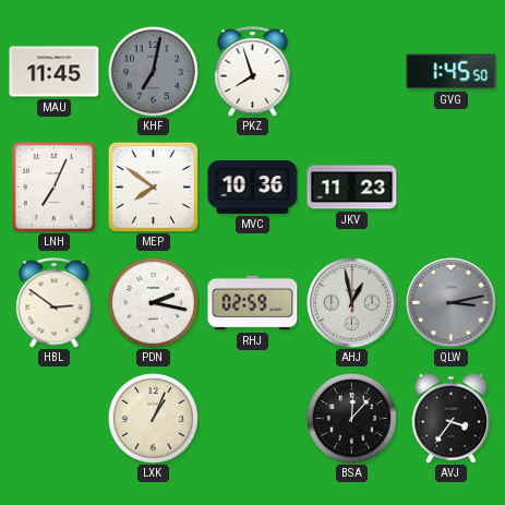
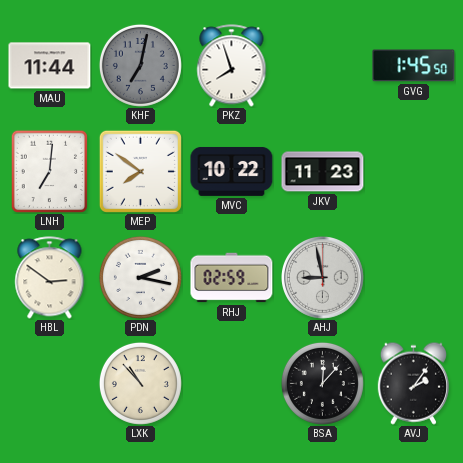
MAU: 11:45 -> 11:44 (50, 66)
LNH: 7:04 -> 7:01 (49, 171)
MVC: 10:36 -> 10:22 (232, 171)
AHJ: 12:58 -> 8:58 (323, 278)
QLW: 3:13 -> none (452, 303)
LXK: 1:04 -> 10:53 (140, 383)
AVJ: 3:36 -> 2:06 (413, 383)
